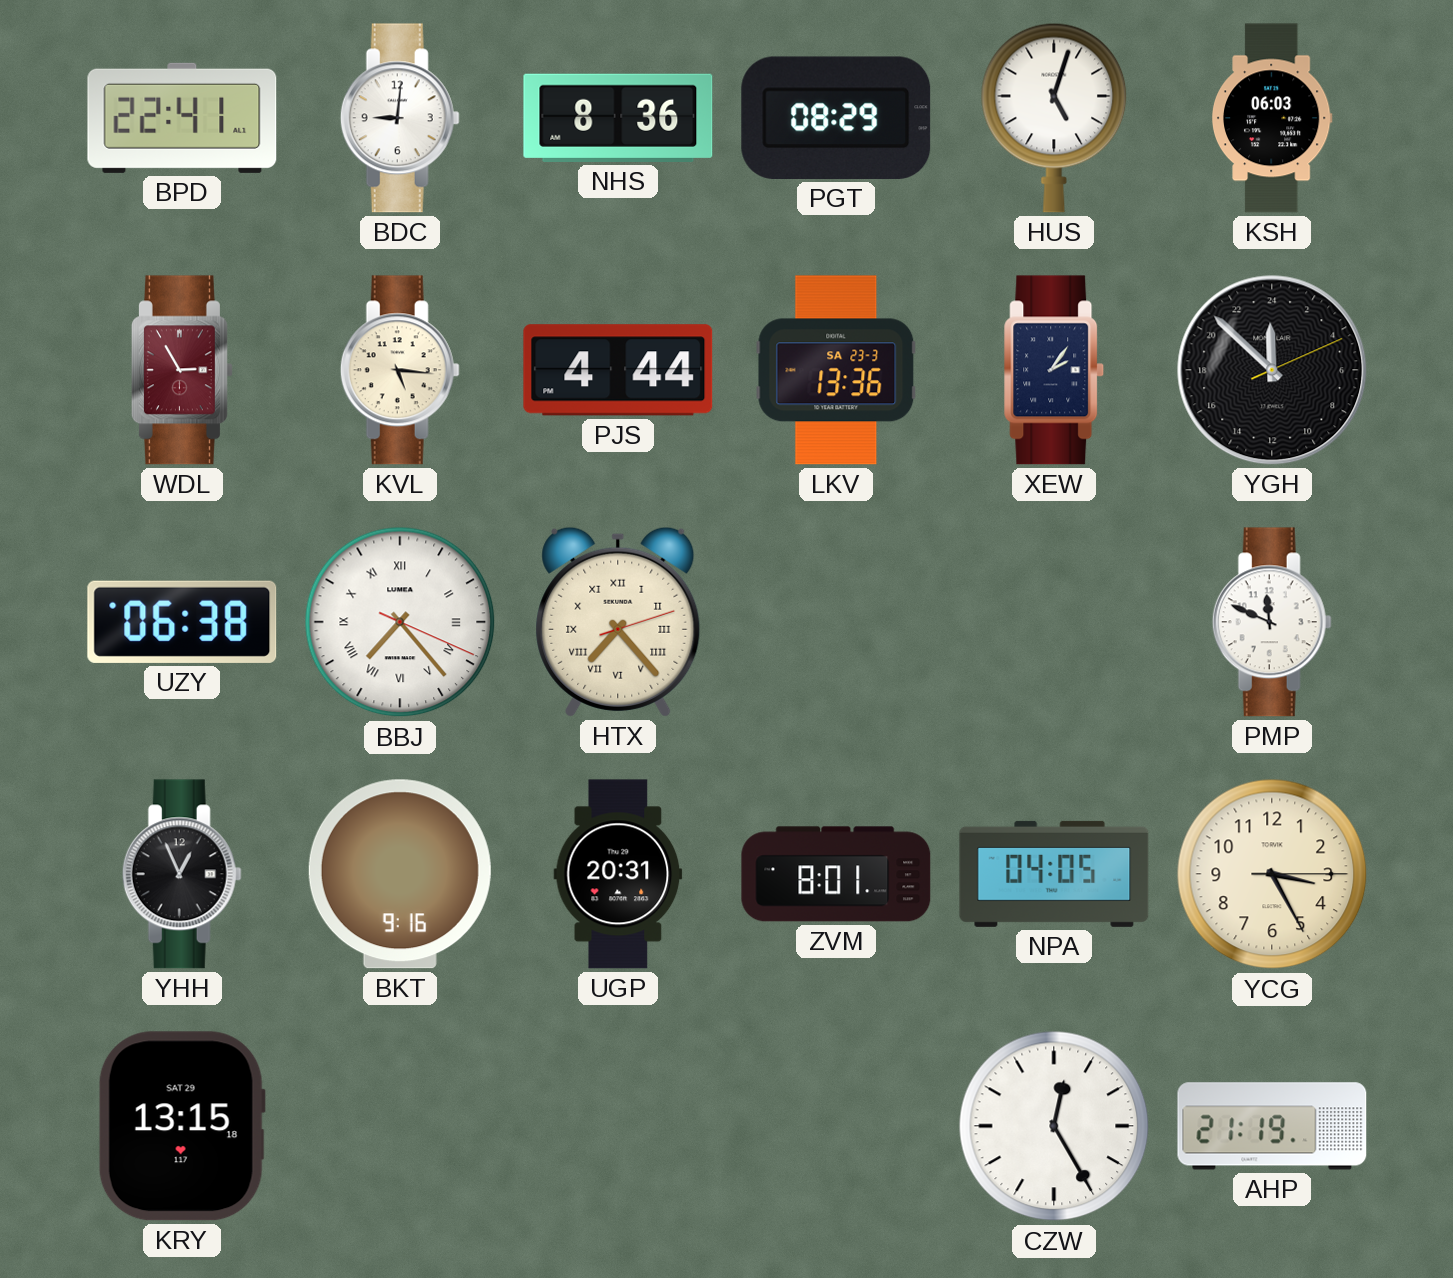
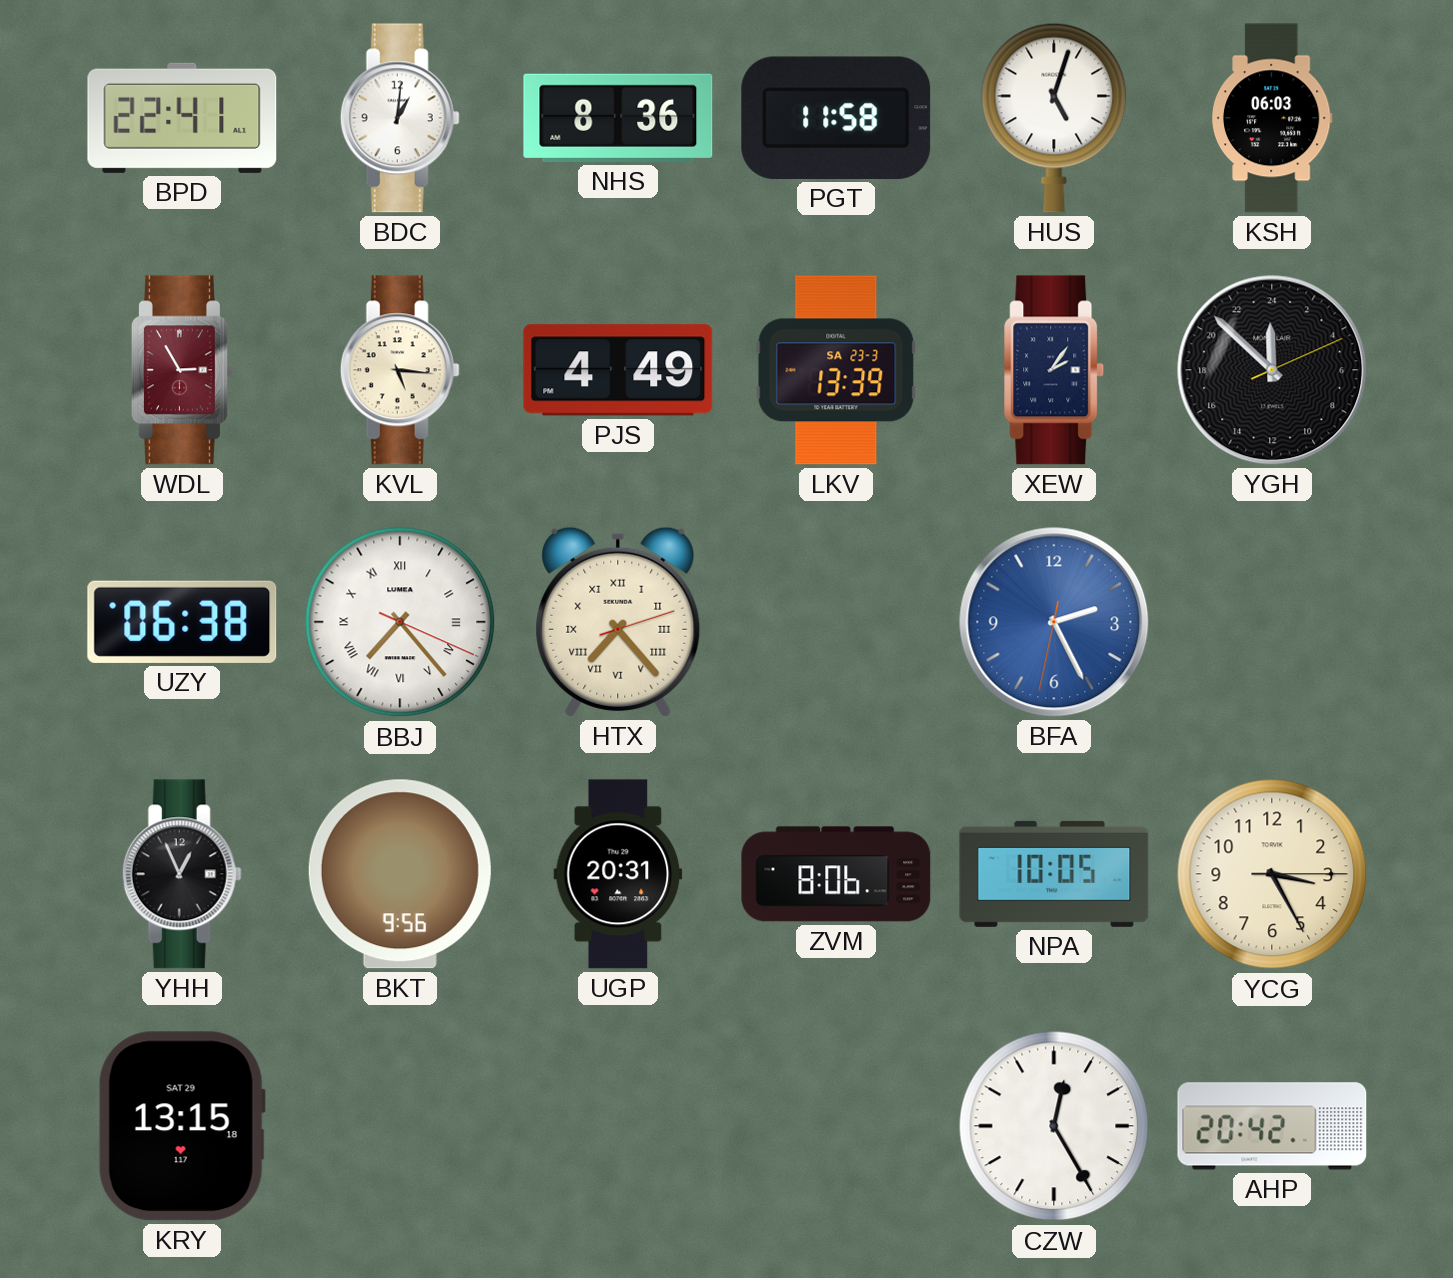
BDC: 9:01 -> 1:01 (400, 118)
PGT: 08:29 -> 11:58 (836, 118)
PJS: 4:44 -> 4:49 (618, 370)
LKV: 13:36 -> 13:39 (836, 370)
BFA: none -> 2:25 (1054, 622)
PMP: 11:49 -> none (1272, 622)
BKT: 9:16 -> 9:56 (400, 874)
ZVM: 8:01 -> 8:06 (836, 874)
NPA: 04:05 -> 10:05 (1054, 874)
AHP: 21:19 -> 20:42 (1272, 1126)
